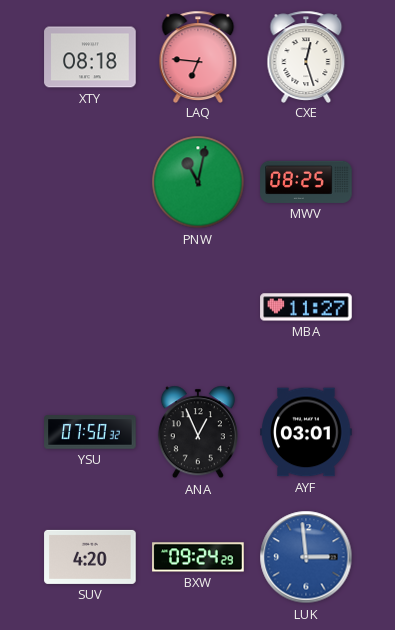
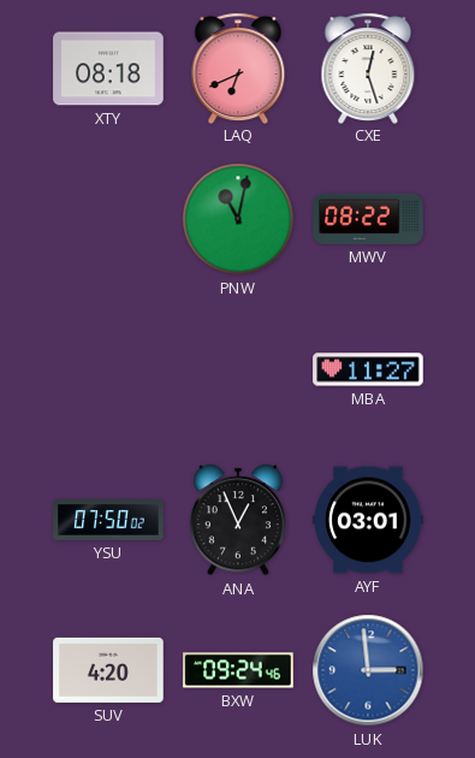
LAQ: 6:46 -> 6:41 (238, 67)
MWV: 08:25 -> 08:22 (368, 219)
YSU: 07:50:32 -> 07:50:02 (108, 520)
BXW: 09:24:29 -> 09:24:46 (238, 670)
